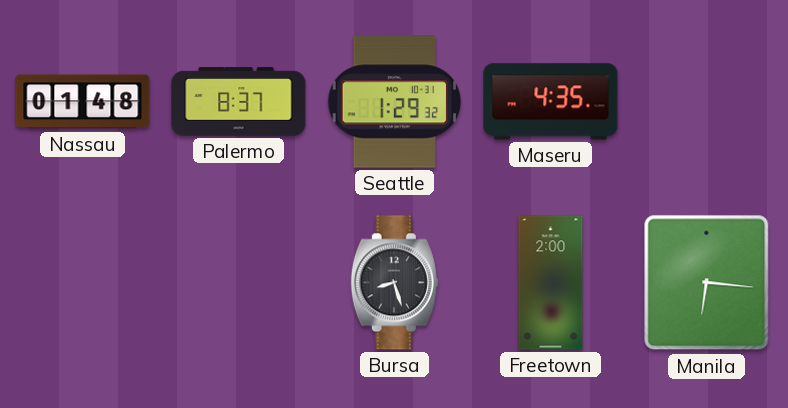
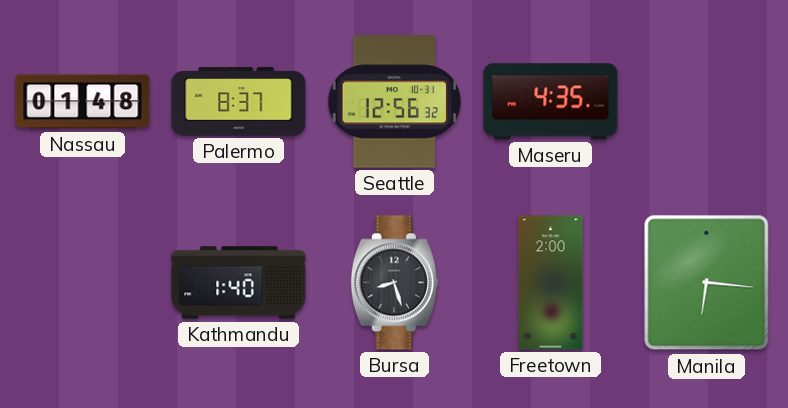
Seattle: 1:29 -> 12:56 (394, 102)
Kathmandu: none -> 1:40 (239, 283)
